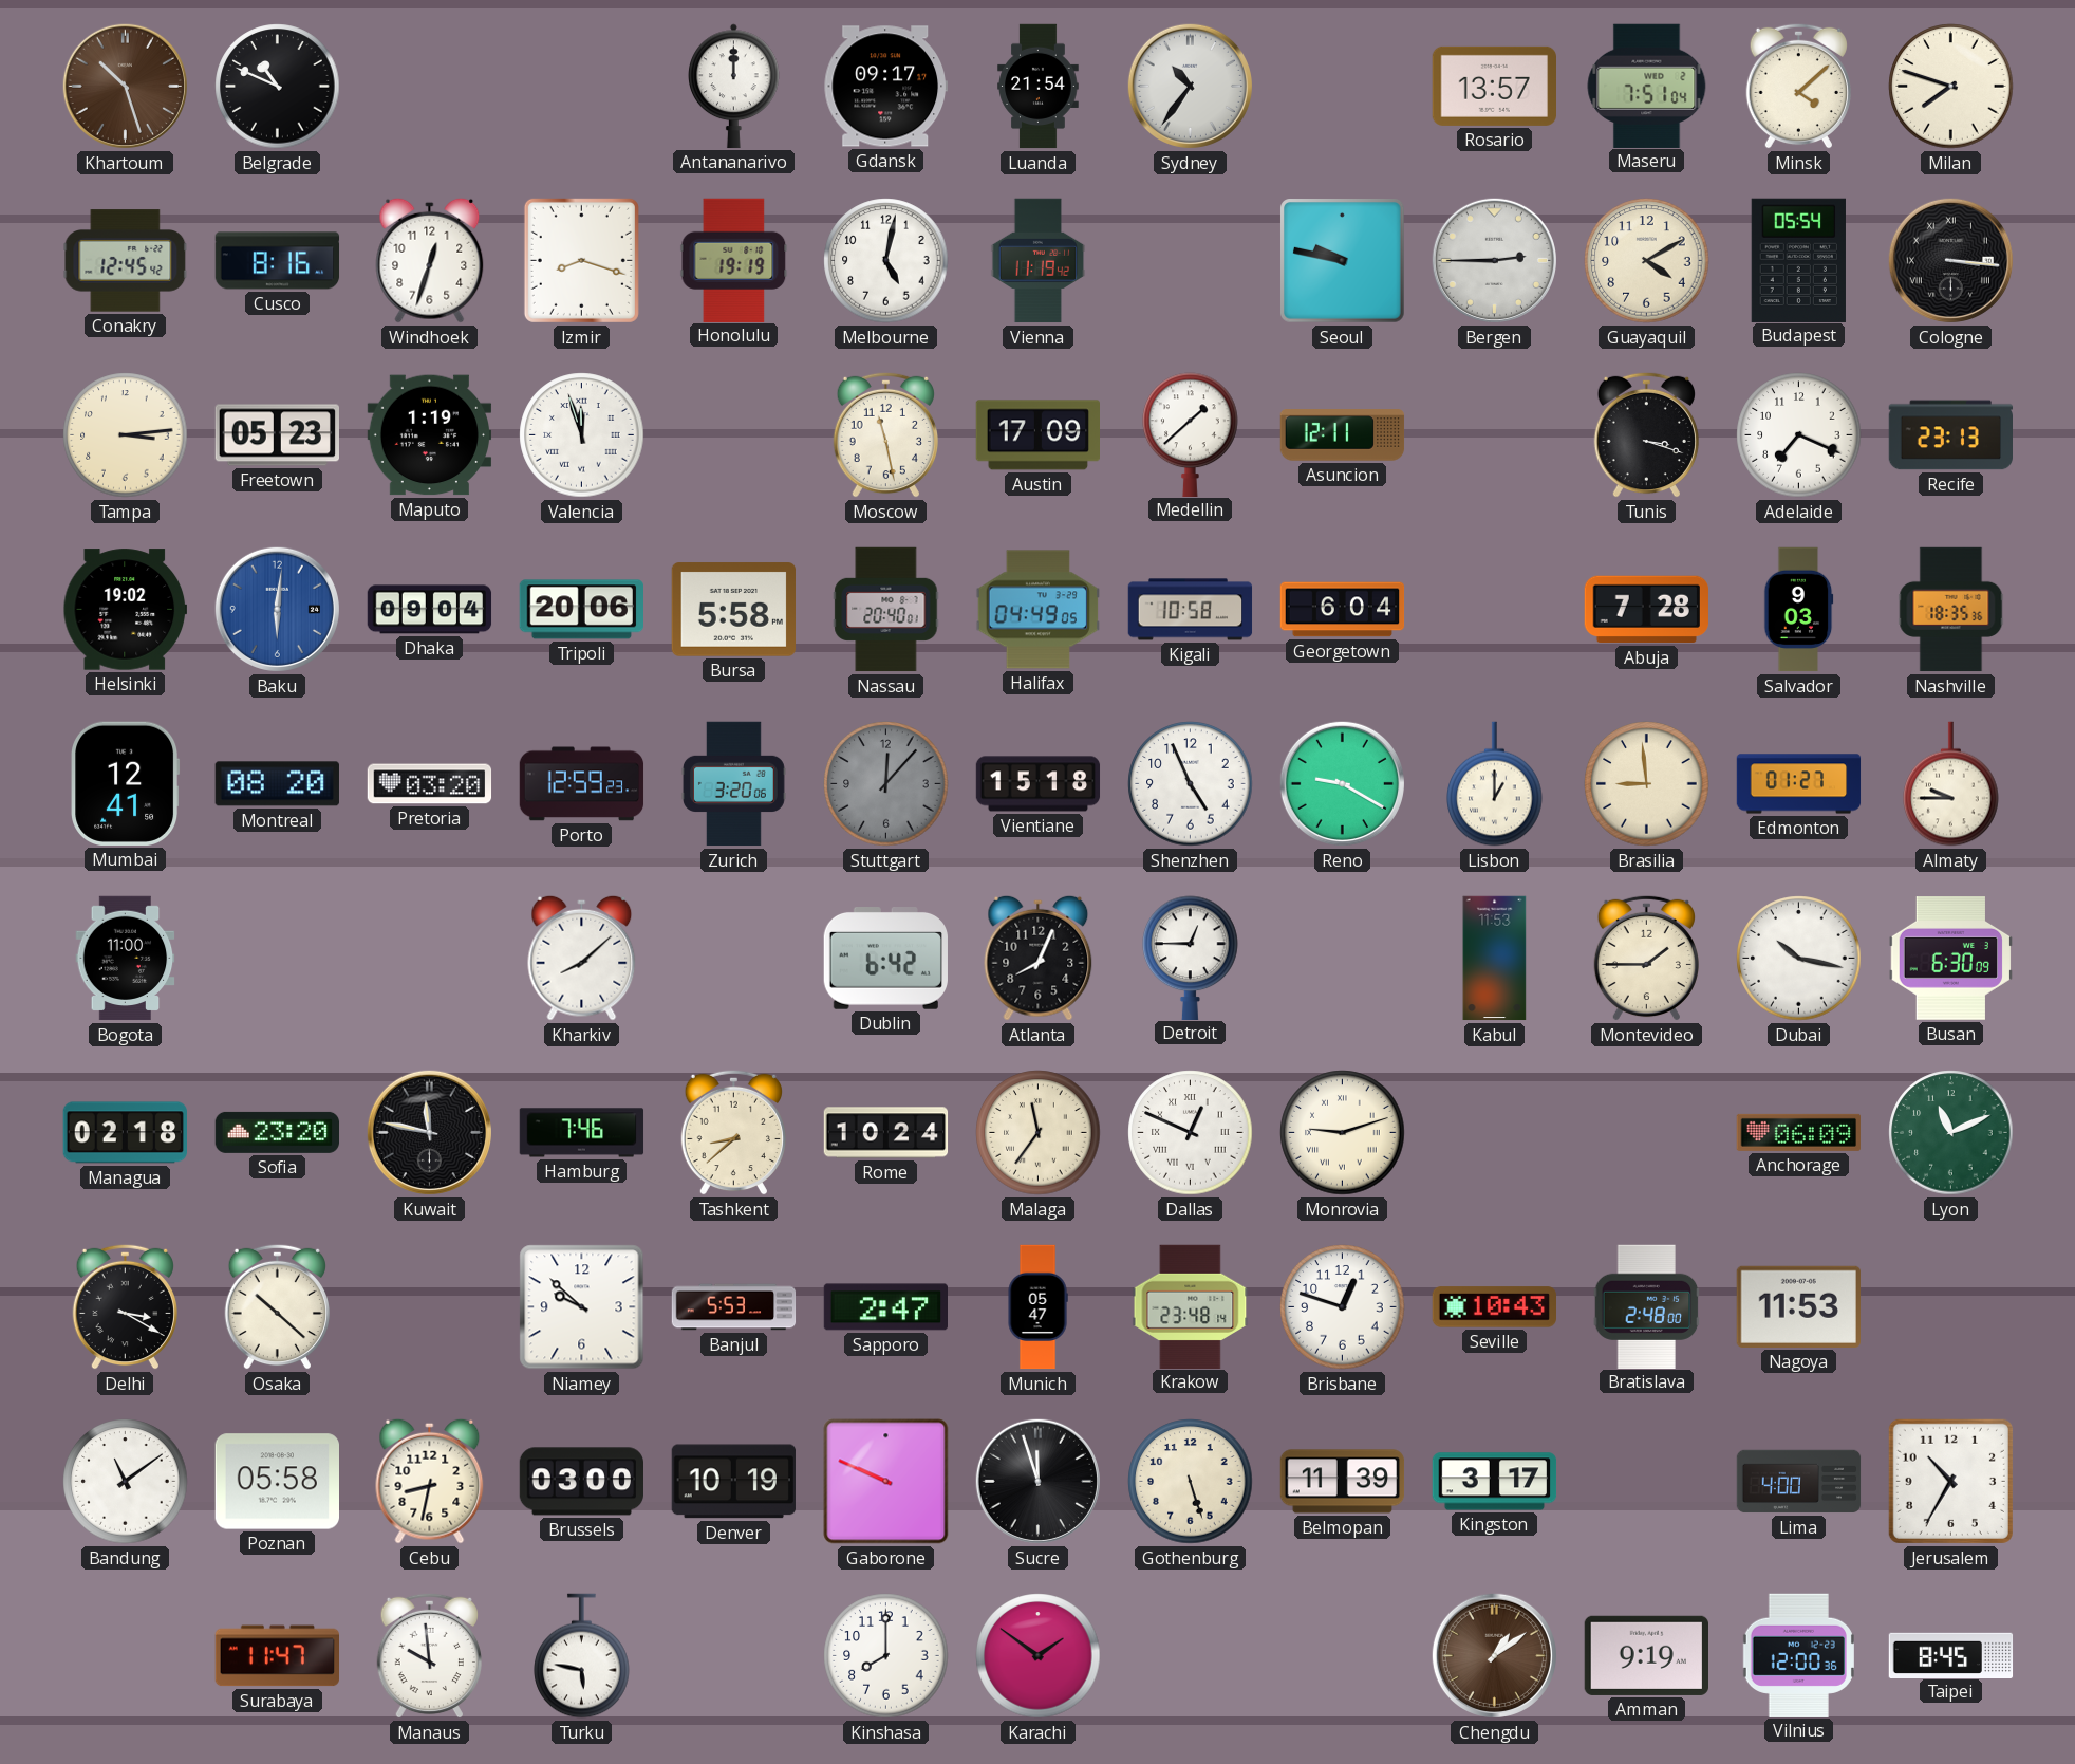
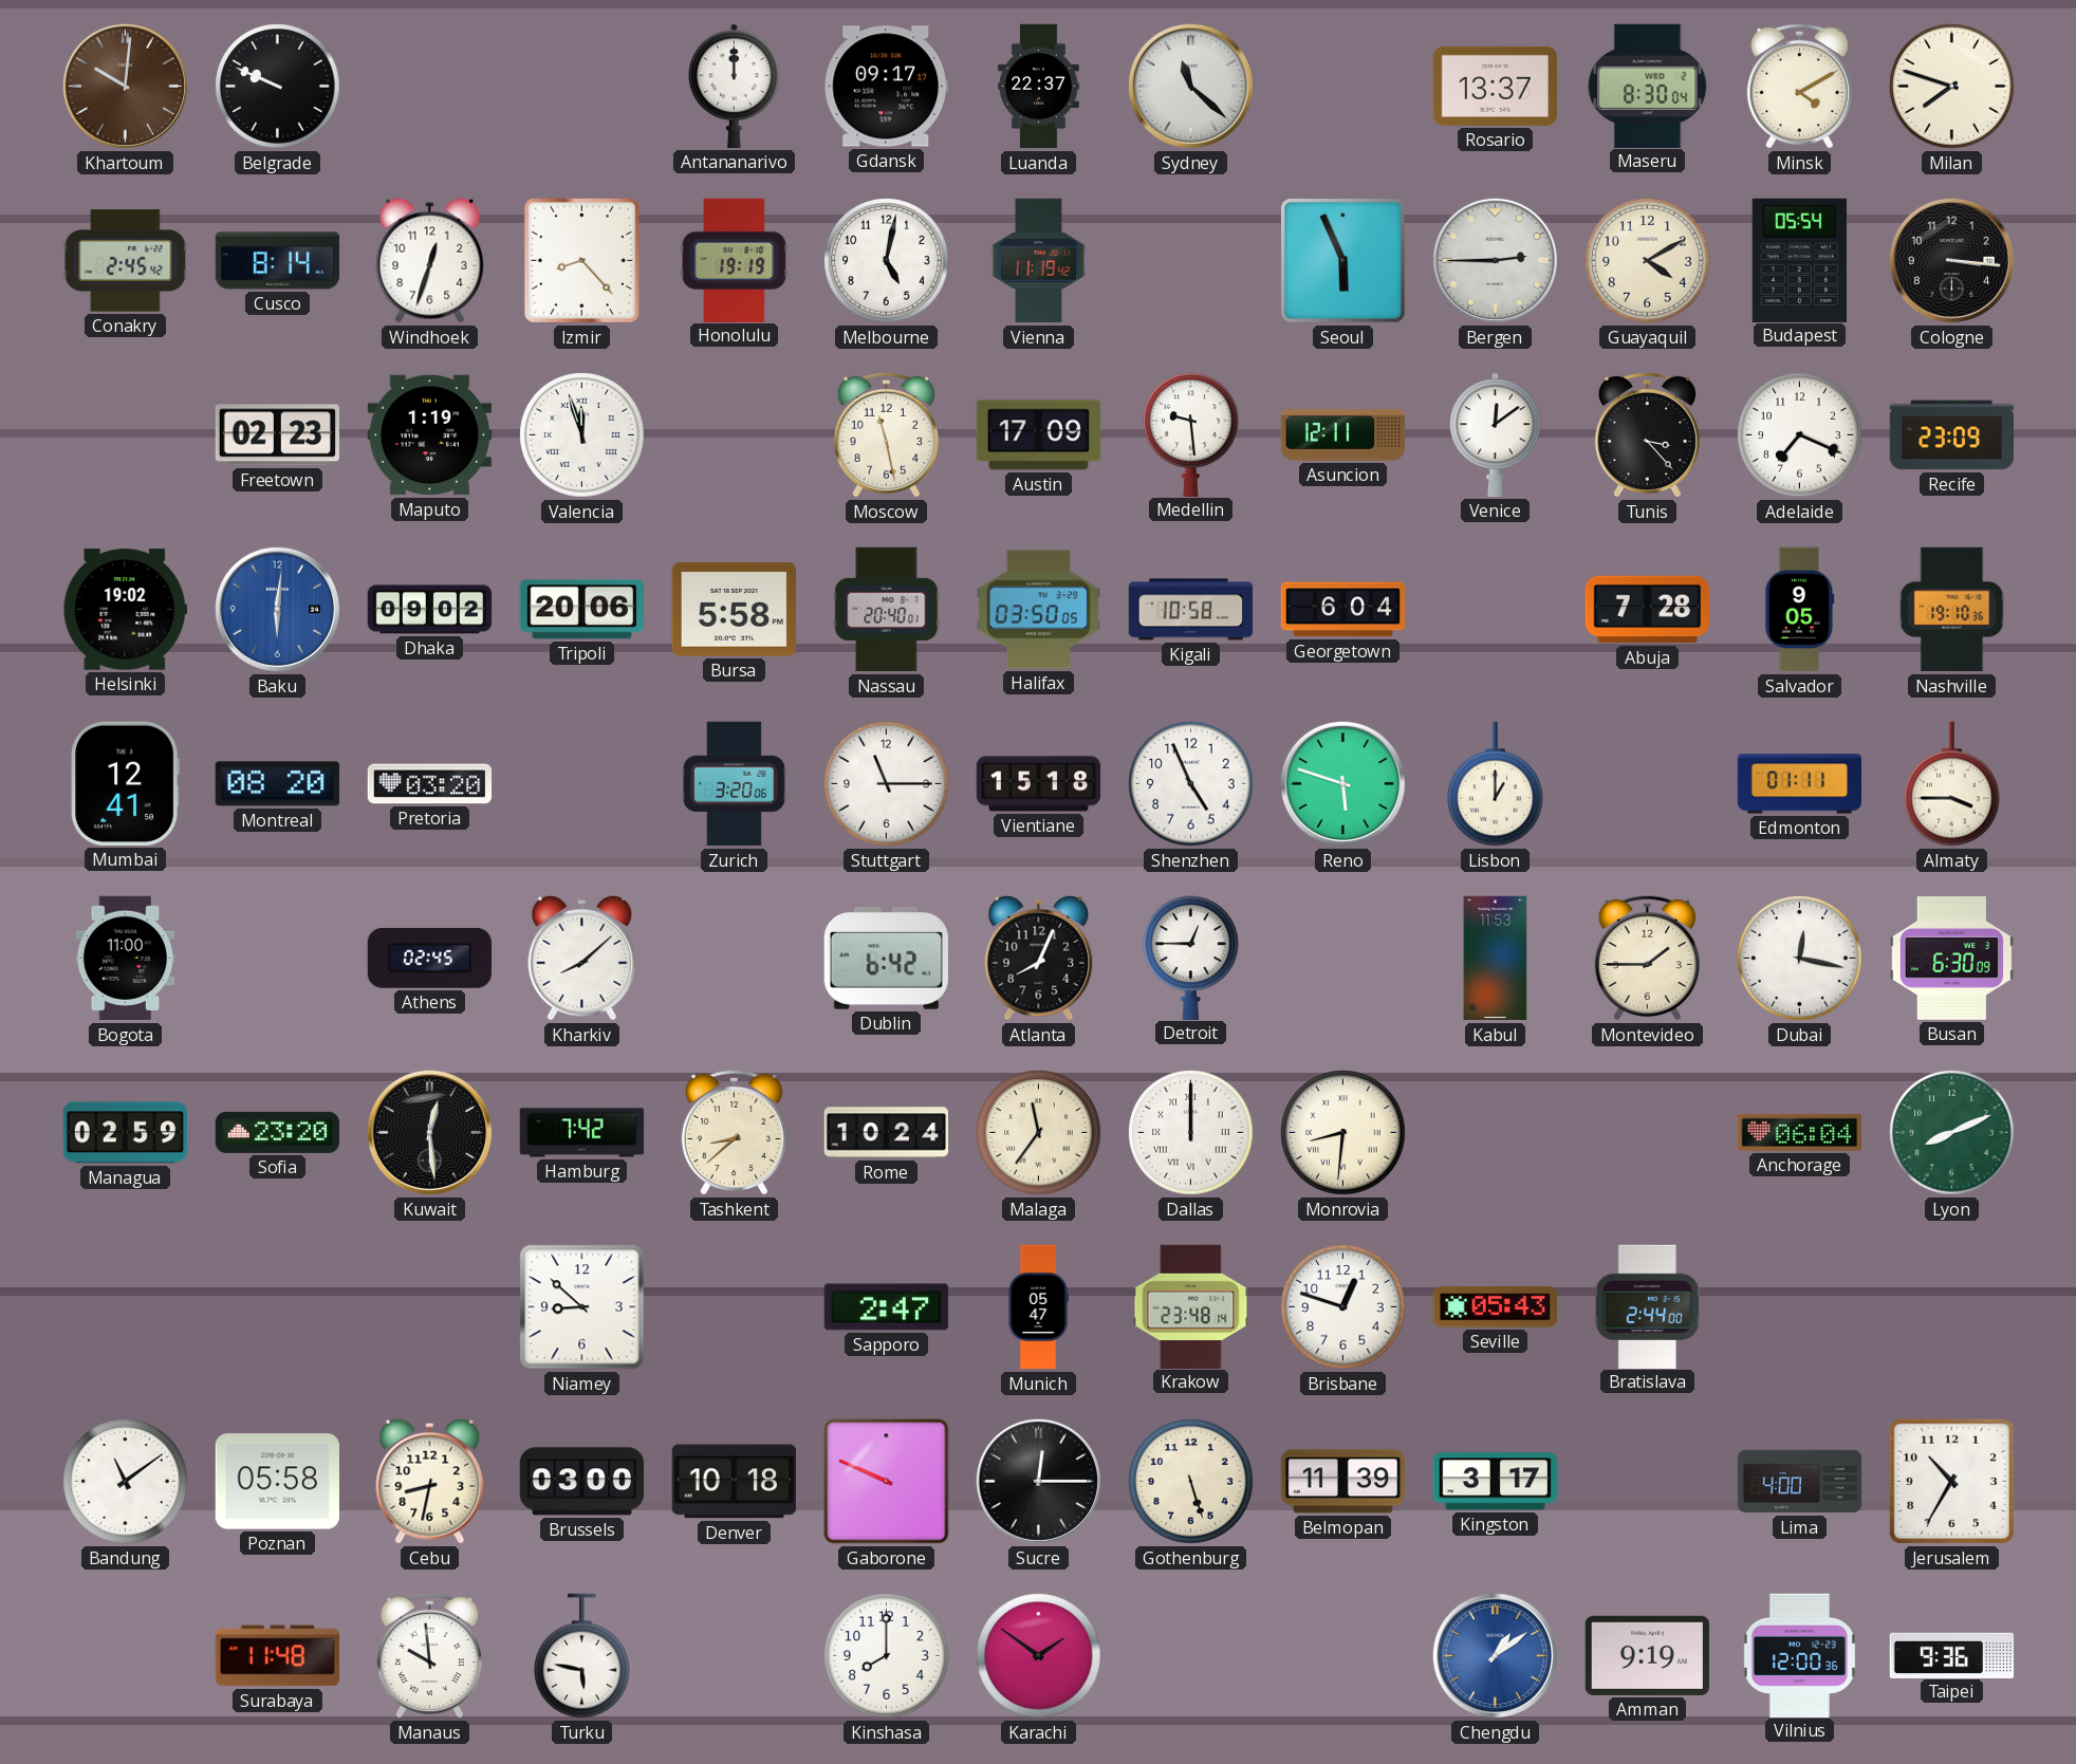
Khartoum: 10:27 -> 10:01 (125, 86)
Belgrade: 10:49 -> 9:49 (278, 87)
Luanda: 21:54 -> 22:37 (1039, 87)
Sydney: 10:36 -> 11:22 (1190, 86)
Rosario: 13:57 -> 13:37 (1495, 86)
Maseru: 7:51 -> 8:30 (1648, 86)
Minsk: 4:08 -> 4:10 (1799, 86)
Conakry: 12:45 -> 2:45 (126, 261)
Cusco: 8:16 -> 8:14 (278, 261)
Izmir: 8:18 -> 8:23 (581, 260)
Seoul: 9:47 -> 5:56 (1343, 261)
Cologne numerals: Roman -> Arabic (1951, 260)
Tampa: 3:14 -> none (126, 435)
Freetown: 05:23 -> 02:23 (277, 435)
Medellin: 1:38 -> 9:29 (1191, 434)
Venice: none -> 12:09 (1496, 434)
Tunis: 3:18 -> 3:23 (1647, 434)
Recife: 23:13 -> 23:09 (1952, 435)
Dhaka: 09:04 -> 09:02 (430, 610)
Halifax: 04:49 -> 03:50 (1038, 610)
Salvador: 9:03 -> 9:05 (1800, 610)
Nashville: 18:35 -> 19:10 (1952, 610)
Porto: 12:59 -> none (582, 784)
Stuttgart: 12:07 -> 11:15 (887, 784)
Stuttgart dial: grey -> white (887, 784)
Reno: 9:20 -> 5:48 (1342, 783)
Brasilia: 8:59 -> none (1647, 784)
Edmonton: 01:27 -> 01:11 (1800, 784)
Almaty: 9:45 -> 3:45 (1952, 784)
Athens: none -> 02:45 (429, 958)
Dubai: 10:17 -> 12:17 (1800, 959)
Managua: 02:18 -> 02:59 (125, 1133)
Kuwait: 11:47 -> 12:29 (429, 1132)
Hamburg: 7:46 -> 7:42 (582, 1133)
Dallas: 12:49 -> 12:00 (1191, 1133)
Monrovia: 9:12 -> 8:31 (1343, 1133)
Anchorage: 06:09 -> 06:04 (1799, 1132)
Lyon: 11:11 -> 8:11 (1952, 1133)
Delhi: 3:20 -> none (125, 1306)
Osaka: 10:22 -> none (277, 1306)
Niamey: 9:52 -> 8:52 (582, 1307)
Banjul: 5:53 -> none (734, 1307)
Seville: 10:43 -> 05:43 (1495, 1307)
Bratislava: 2:48 -> 2:44 (1648, 1306)
Nagoya: 11:53 -> none (1798, 1306)
Denver: 10:19 -> 10:18 (734, 1482)
Sucre: 11:57 -> 12:15 (1038, 1481)
Surabaya: 11:47 -> 11:48 (277, 1656)
Chengdu dial: brown -> blue (1495, 1655)
Taipei: 8:45 -> 9:36 (1952, 1655)
